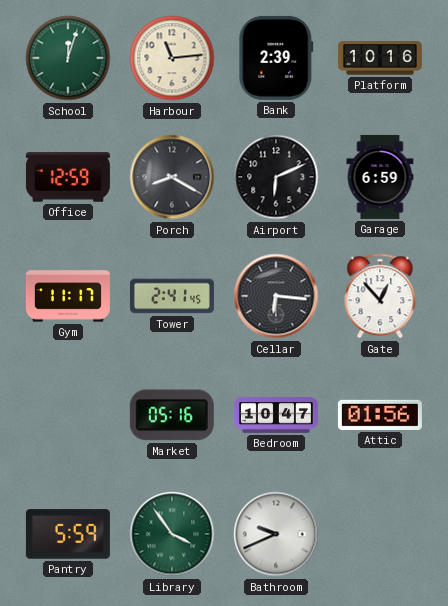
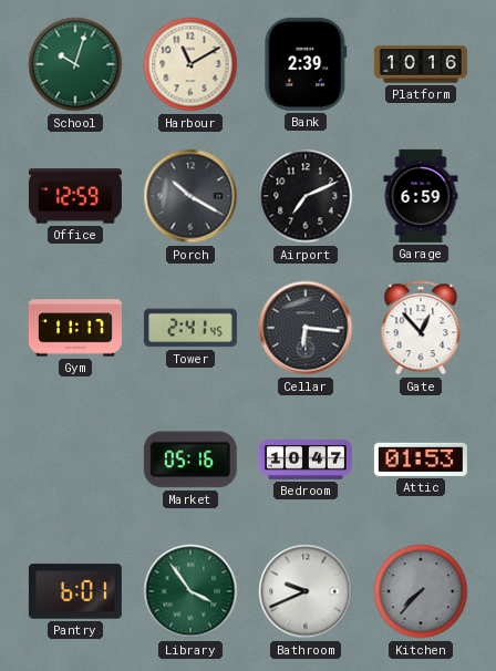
School: 12:03 -> 10:03 (75, 64)
Harbour: 11:14 -> 11:10 (190, 64)
Porch: 8:20 -> 10:20 (190, 196)
Airport: 6:11 -> 7:11 (306, 196)
Attic: 01:56 -> 01:53 (421, 460)
Pantry: 5:59 -> 6:01 (75, 591)
Kitchen: none -> 7:37 (421, 591)
